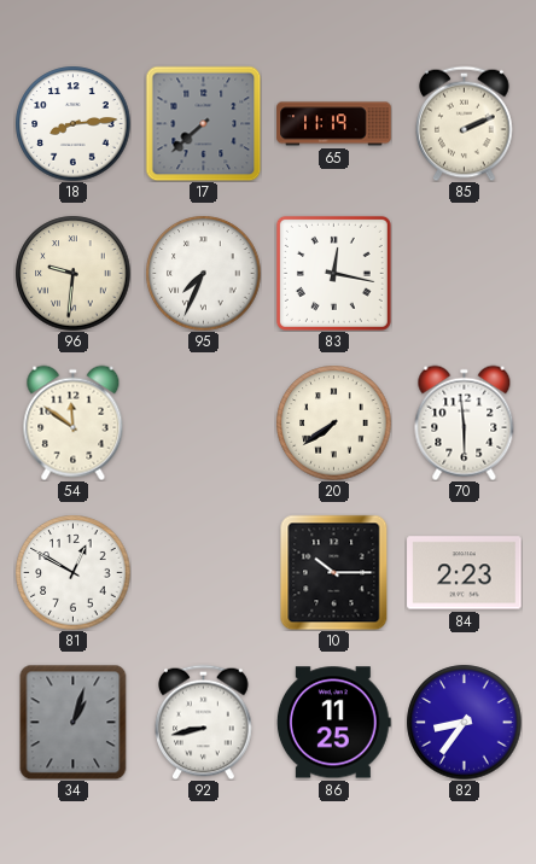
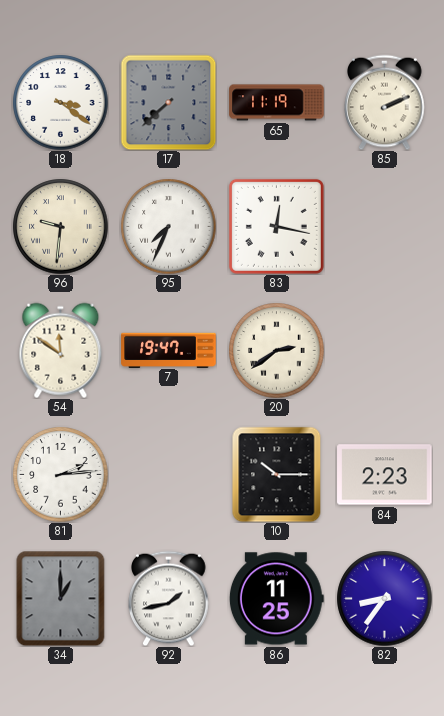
18: 8:14 -> 3:21 (60, 102)
7: none -> 19:47 (169, 350)
20: 7:39 -> 2:39 (276, 350)
70: 5:59 -> none (465, 422)
81: 12:50 -> 2:14 (60, 474)
34: 1:03 -> 1:00 (61, 598)
92: 8:43 -> 1:43 (169, 598)
